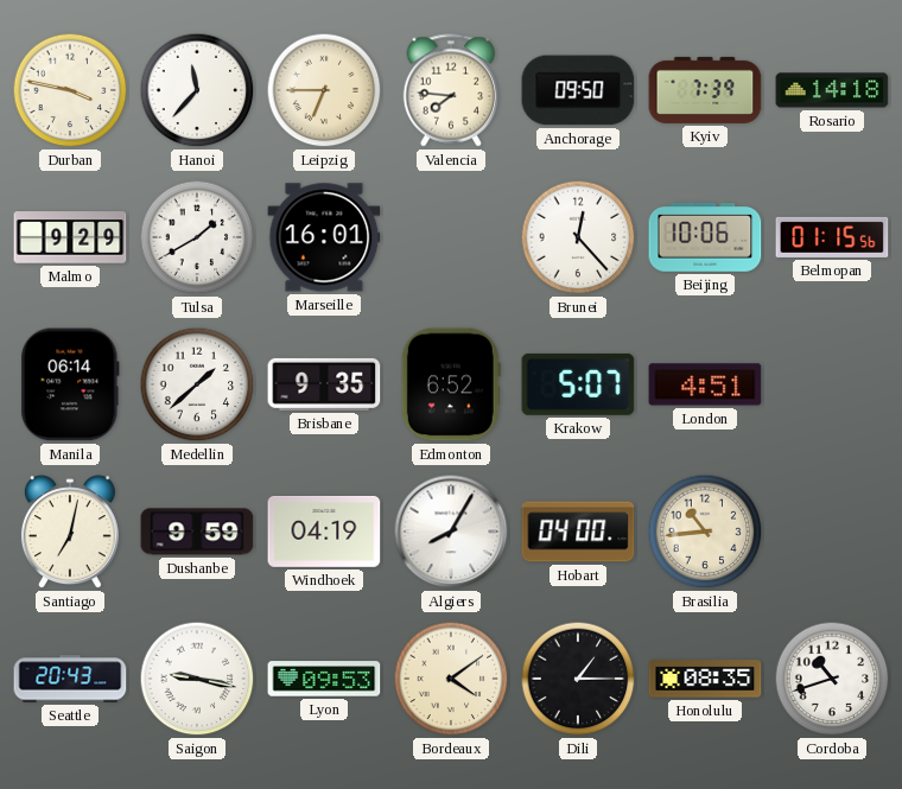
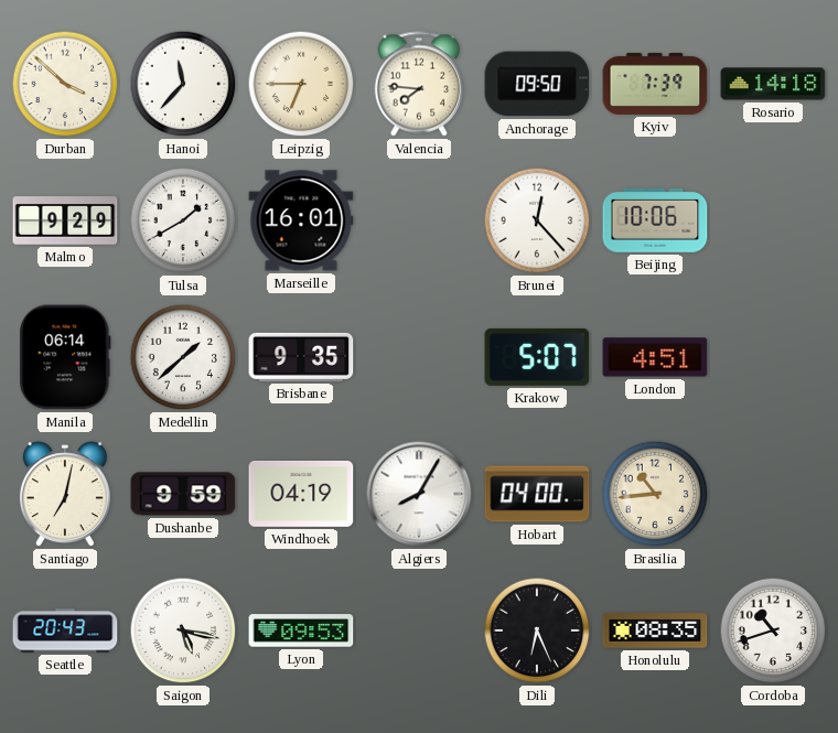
Durban: 3:47 -> 3:52 (65, 84)
Belmopan: 01:15 -> none (832, 237)
Edmonton: 6:52 -> none (451, 384)
Saigon: 9:17 -> 5:17 (183, 630)
Bordeaux: 4:09 -> none (451, 679)
Dili: 1:15 -> 6:26 (537, 630)
